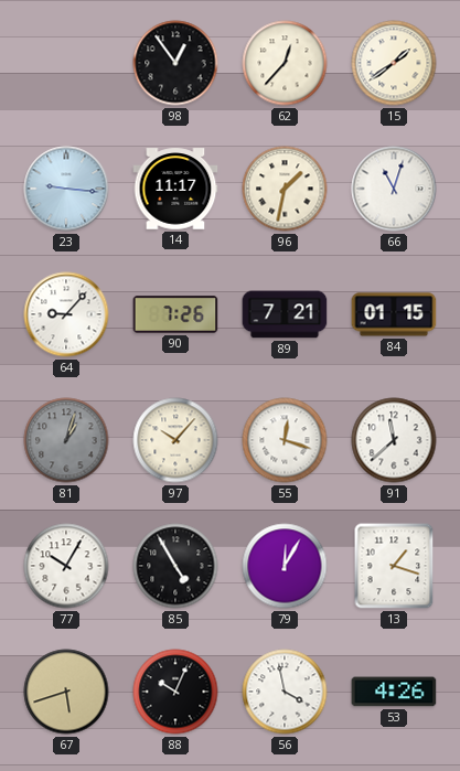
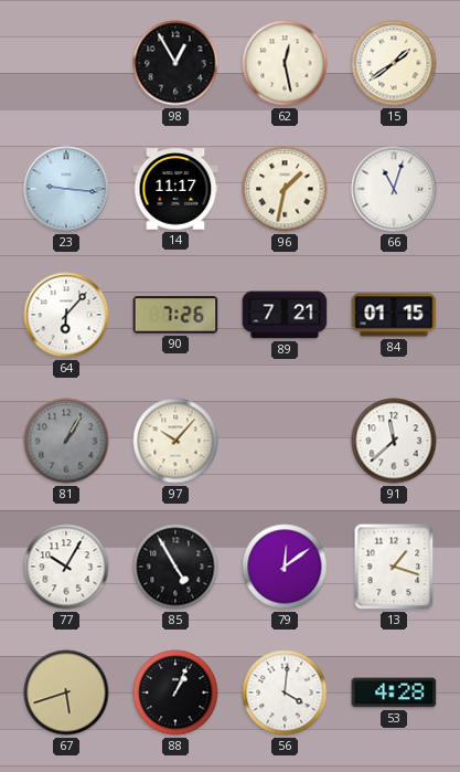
98: 12:54 -> 12:55 (175, 63)
62: 12:37 -> 12:28 (285, 63)
64: 9:07 -> 6:07 (66, 315)
81: 1:03 -> 1:05 (66, 441)
55: 12:18 -> none (285, 440)
79: 12:05 -> 12:09 (285, 567)
88: 10:04 -> 1:04 (175, 692)
56: 3:58 -> 4:01 (285, 692)
53: 4:26 -> 4:28 (394, 692)
